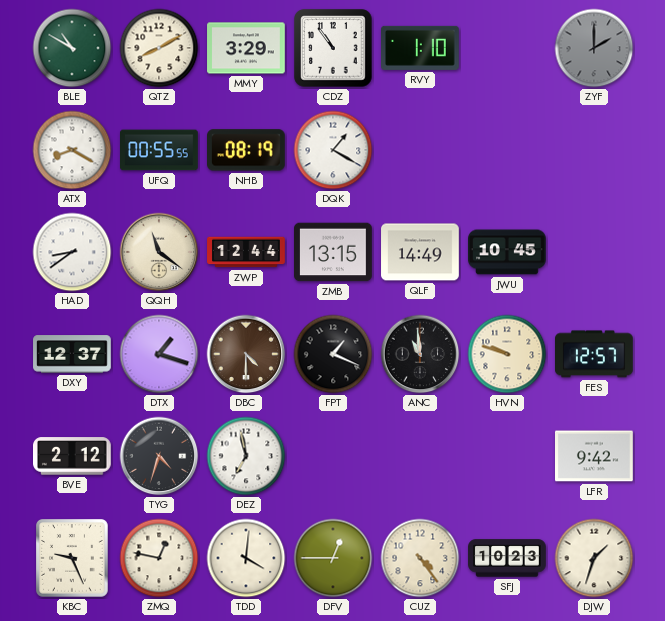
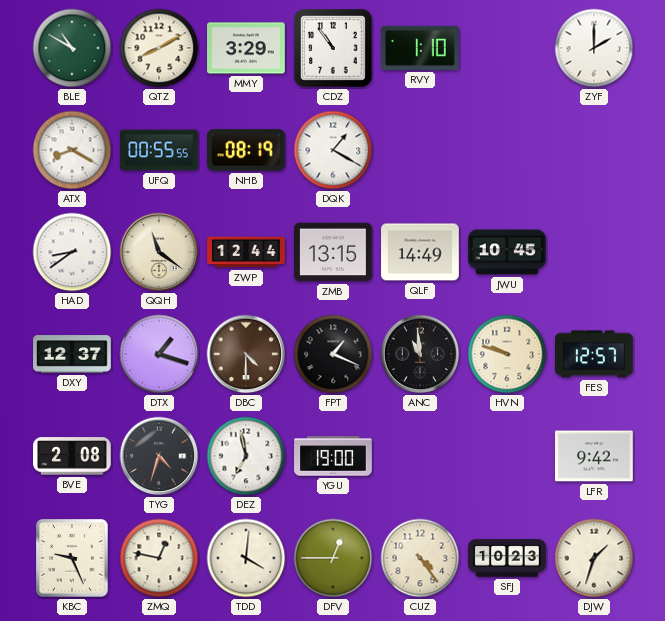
ZYF dial: grey -> white (594, 48)
BVE: 2:12 -> 2:08 (73, 456)
YGU: none -> 19:00 (333, 456)
